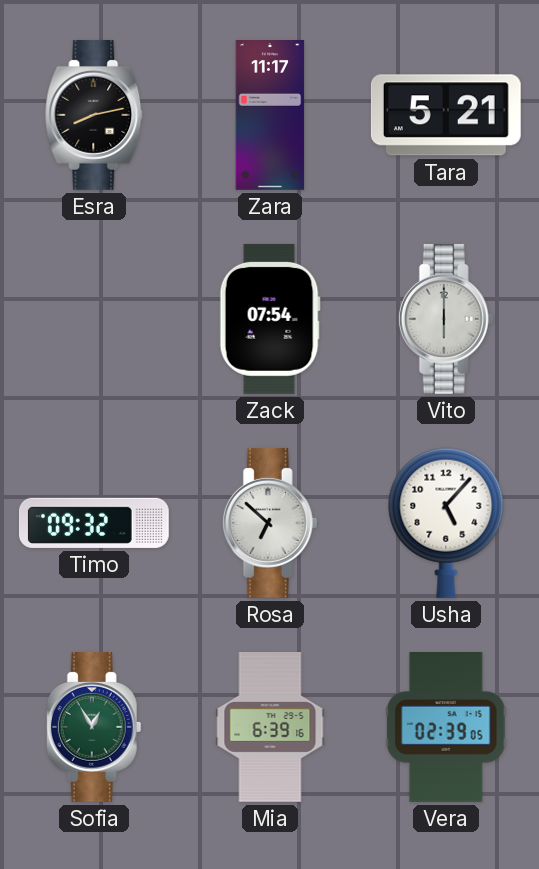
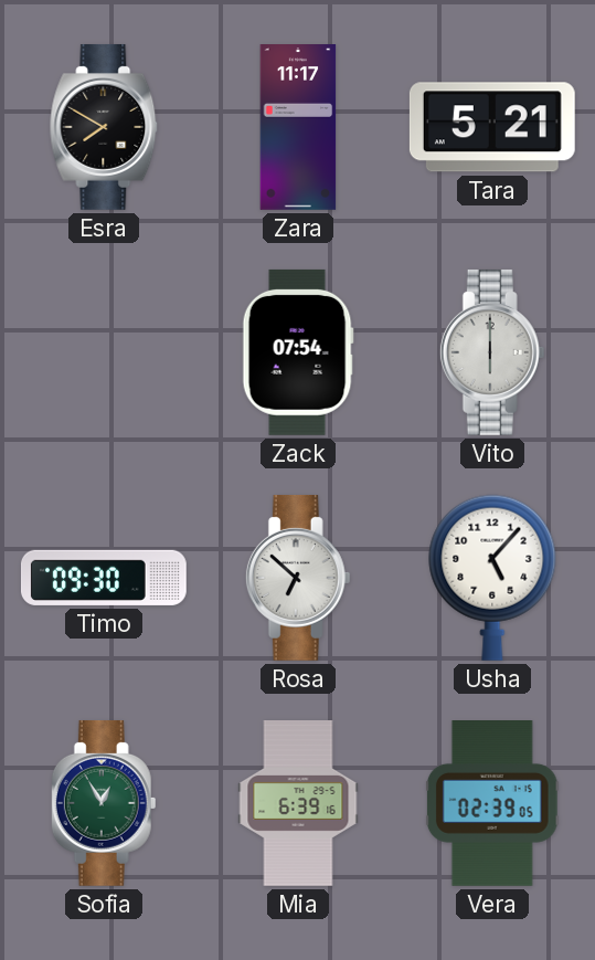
Esra: 8:13 -> 7:50 (104, 127)
Timo: 09:32 -> 09:30 (104, 578)
